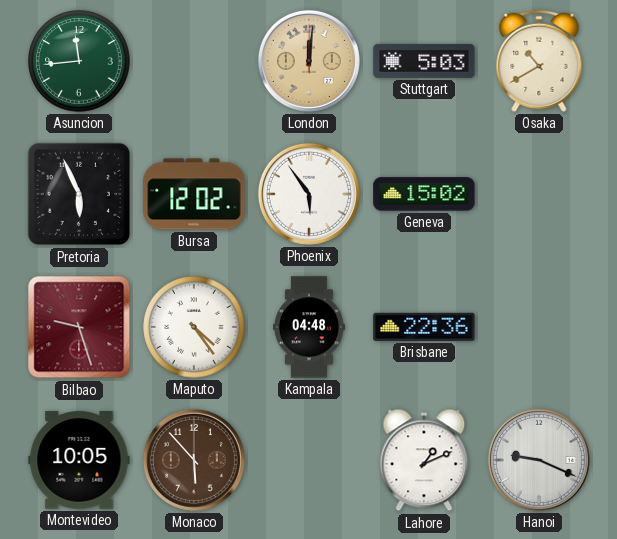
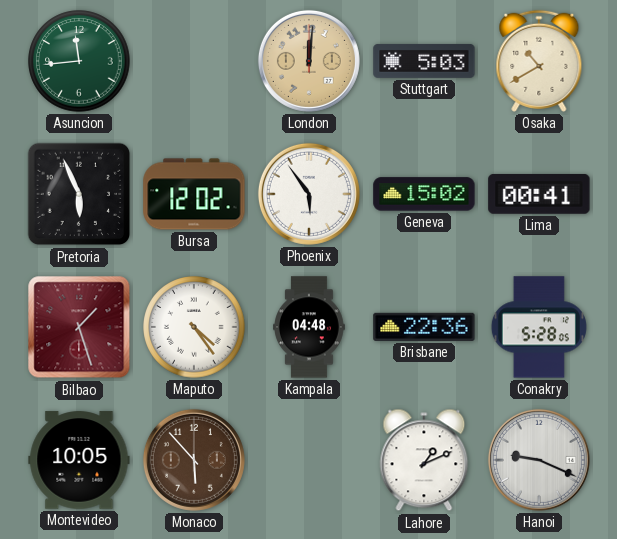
Lima: none -> 00:41 (539, 194)
Bilbao: 9:27 -> 1:27 (79, 327)
Conakry: none -> 5:28 (539, 327)
